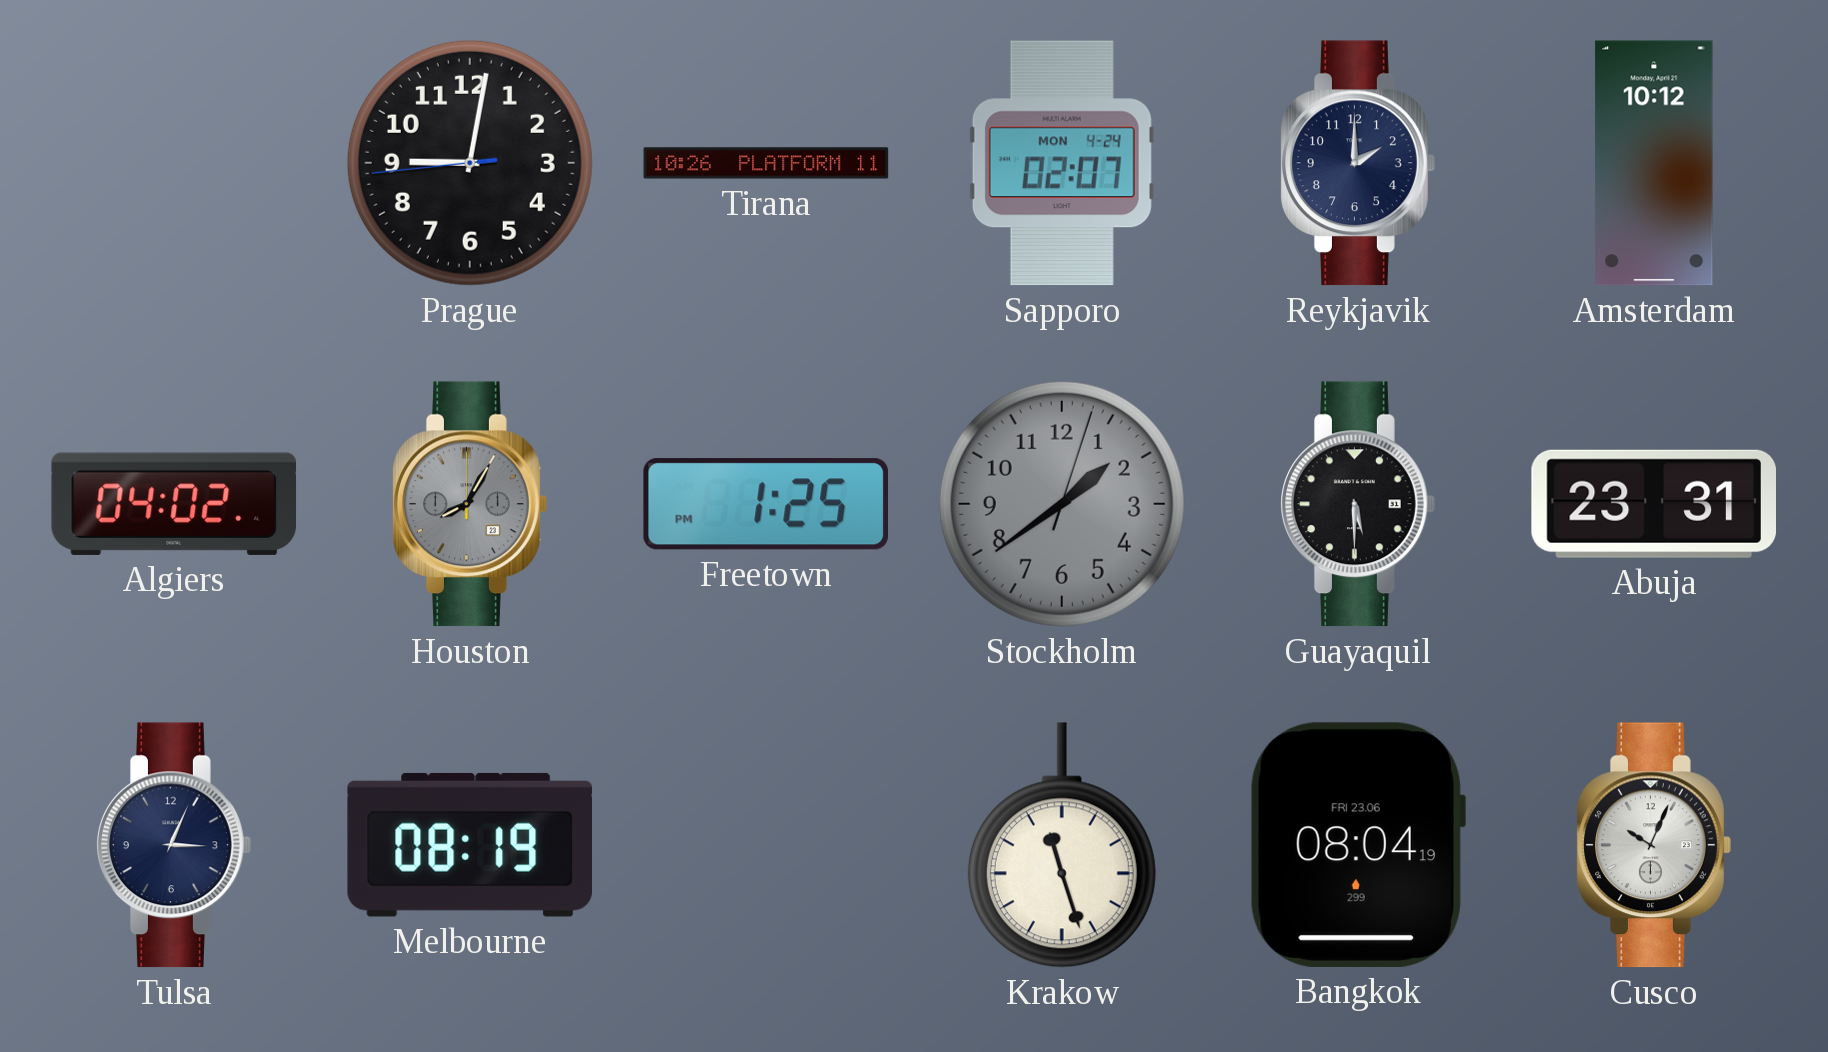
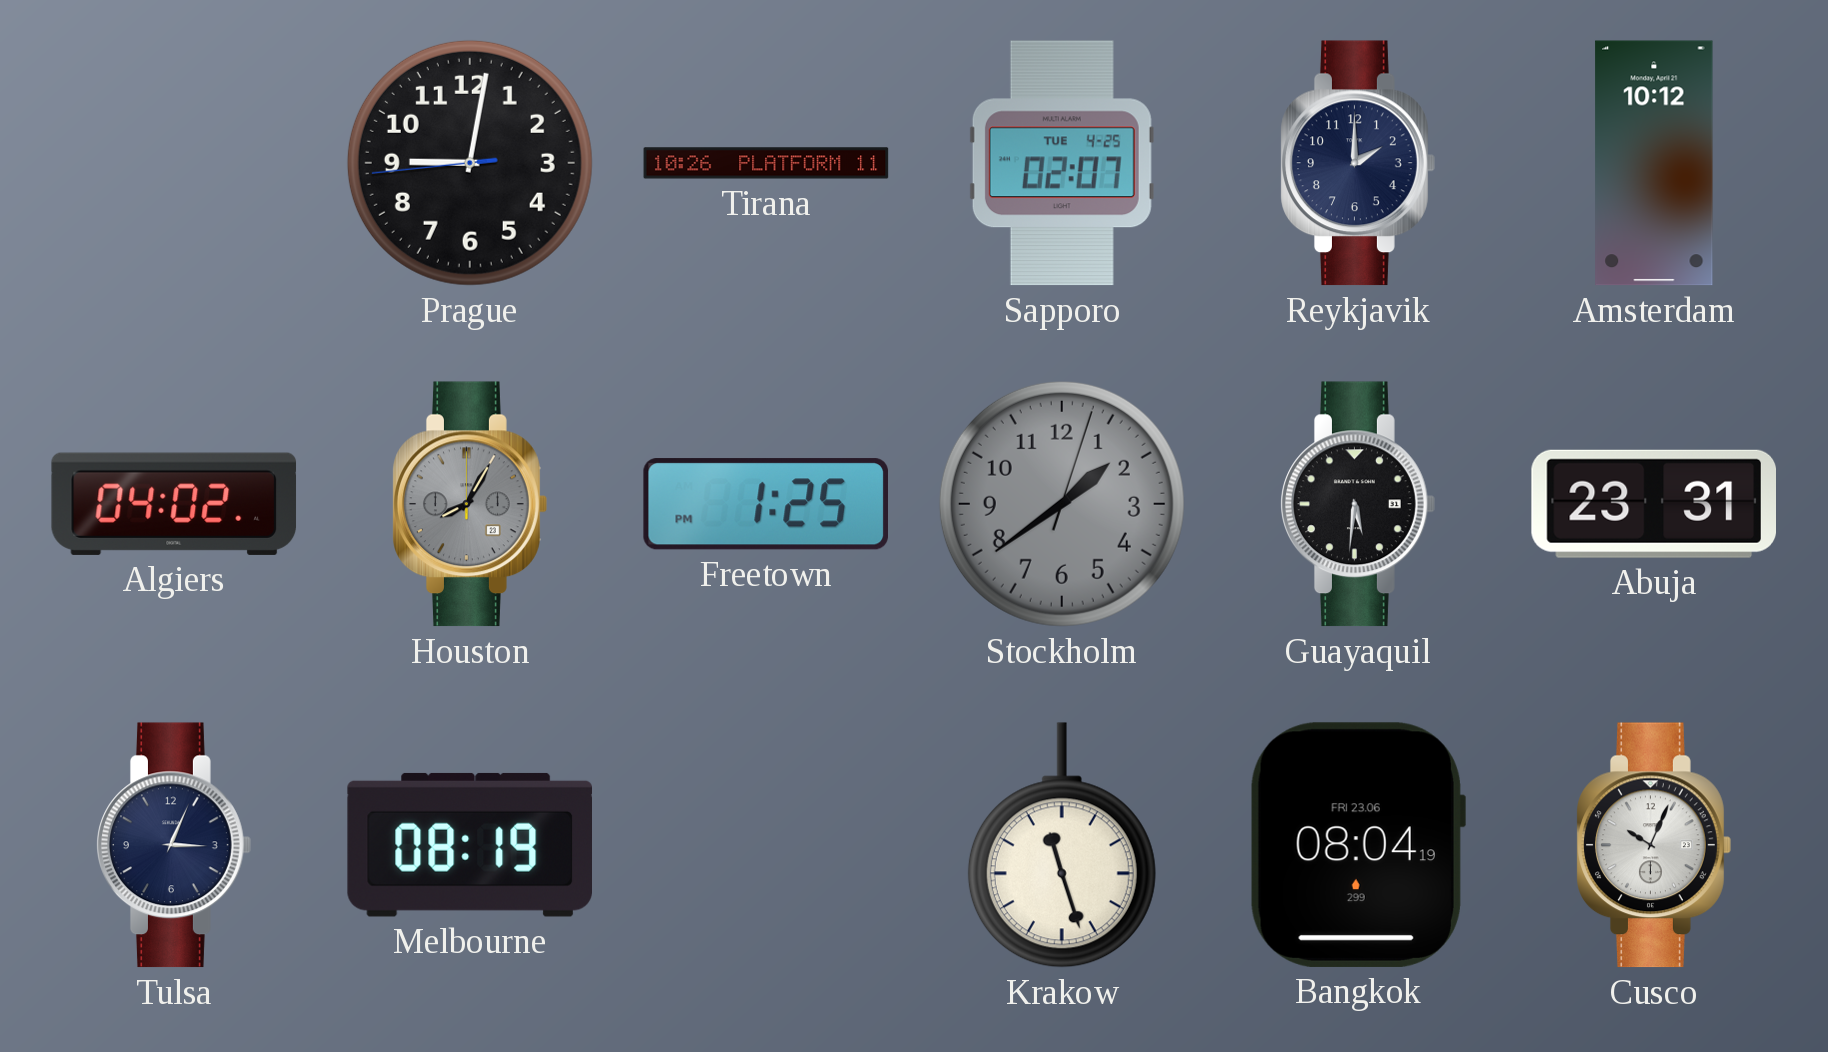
Sapporo date: MON 4-24 -> TUE 4-25 (1062, 163)
Guayaquil: 5:30 -> 5:31 (1358, 504)
